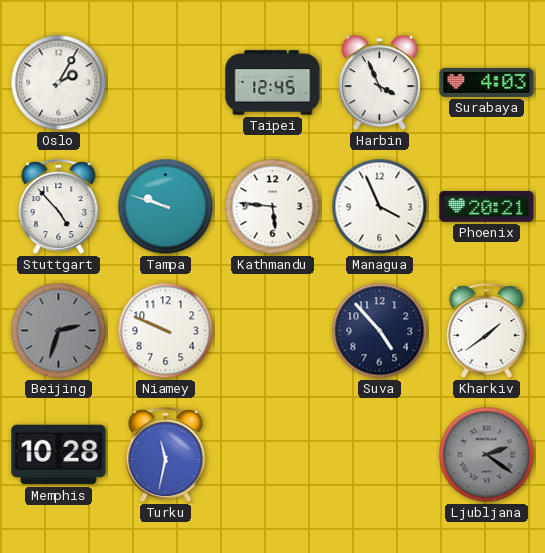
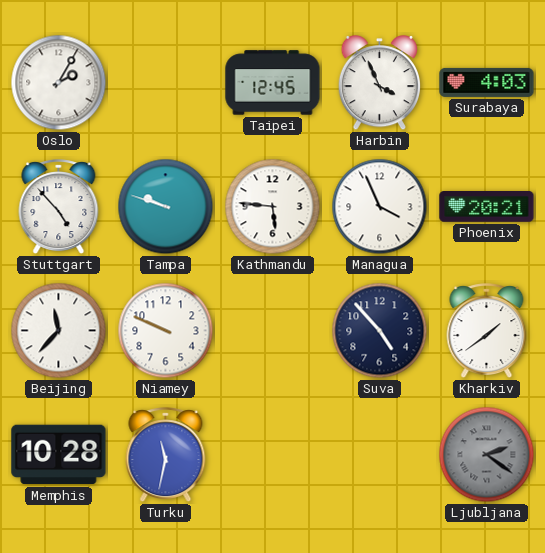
Beijing: 2:33 -> 11:37 (59, 331)
Beijing dial: grey -> white (59, 331)
